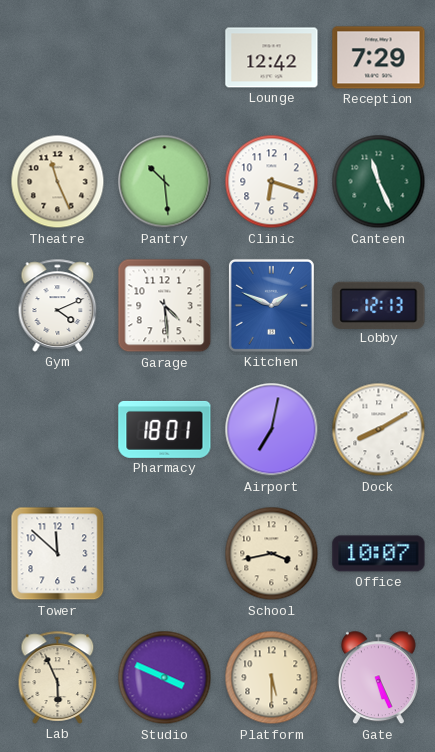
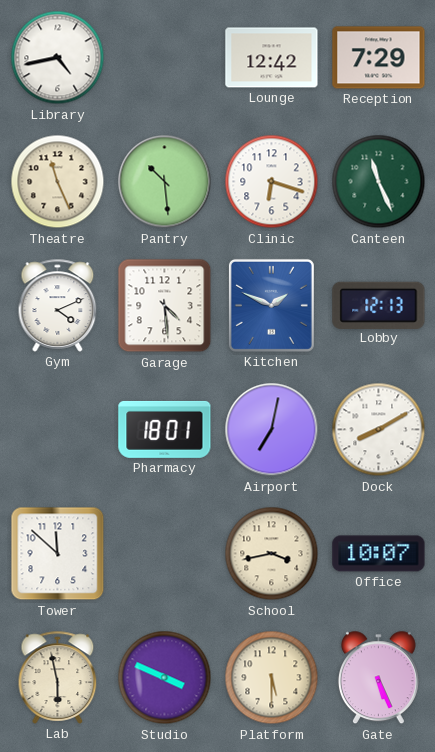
Library: none -> 4:43 (58, 58)
Lab: 5:56 -> 5:58 (58, 677)
